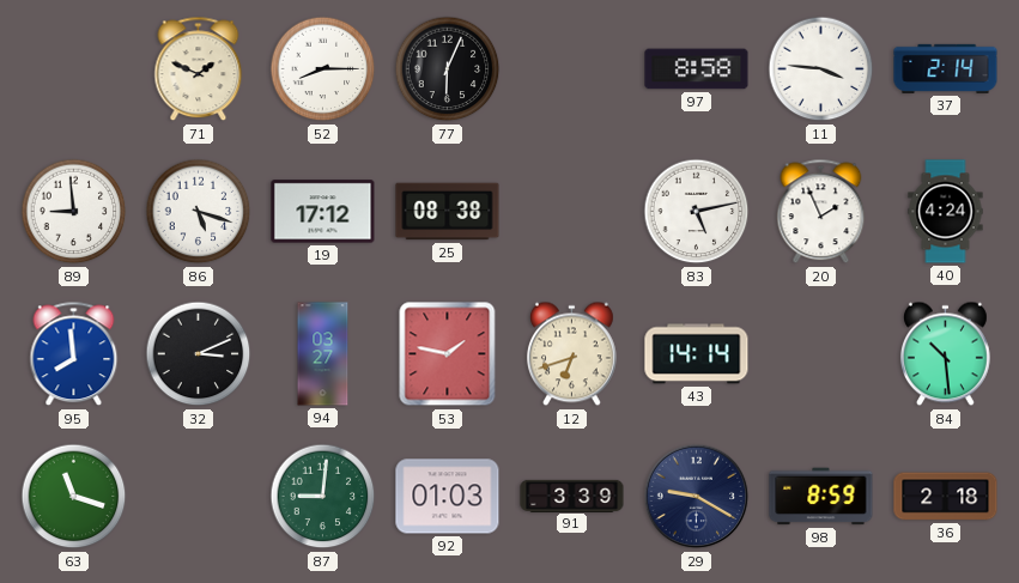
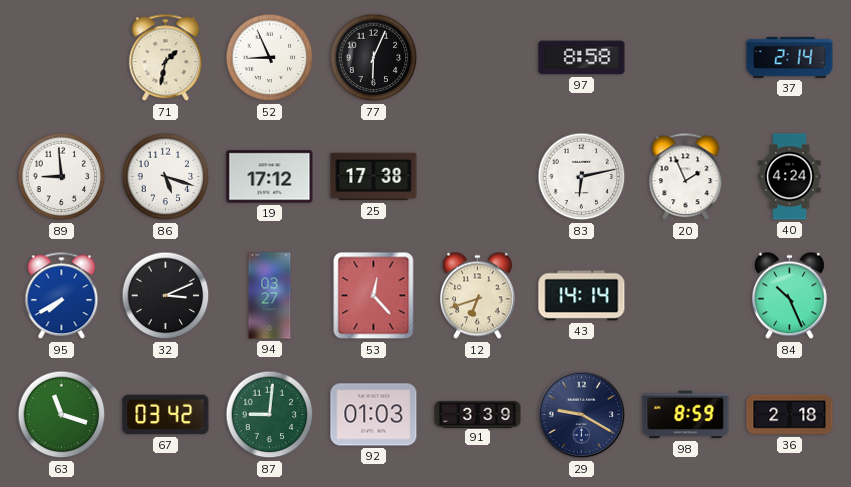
71: 1:49 -> 1:32 (166, 58)
52: 8:15 -> 8:56 (270, 58)
11: 3:46 -> none (821, 69)
25: 08:38 -> 17:38 (374, 177)
83: 5:13 -> 6:13 (582, 177)
95: 7:59 -> 7:40 (62, 296)
53: 1:47 -> 12:23 (374, 296)
84: 10:29 -> 10:26 (789, 296)
67: none -> 03:42 (166, 415)
